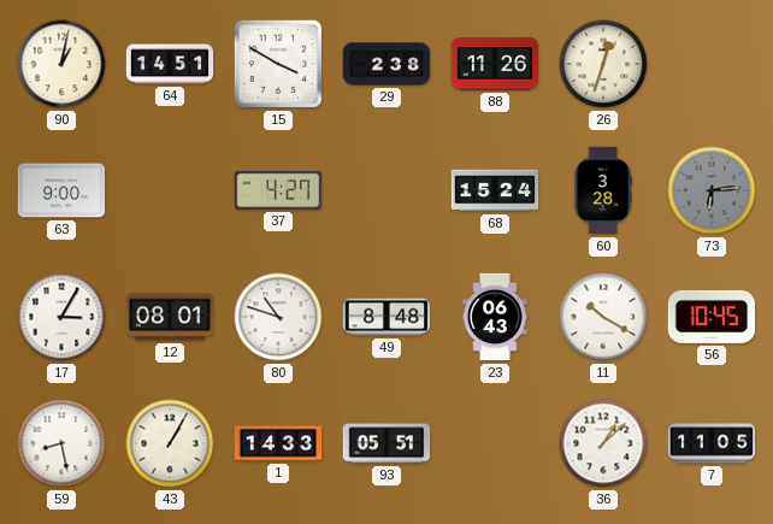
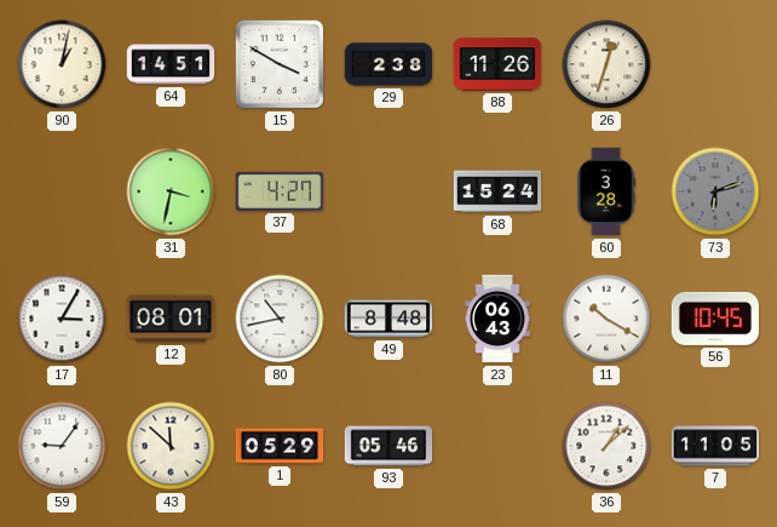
63: 9:00 -> none (61, 190)
31: none -> 3:32 (171, 191)
73: 6:14 -> 6:12 (715, 191)
80: 10:48 -> 10:43 (280, 319)
59: 8:28 -> 9:06 (62, 446)
43: 1:05 -> 11:52 (171, 446)
1: 14:33 -> 05:29 (280, 446)
93: 05:51 -> 05:46 (388, 446)
